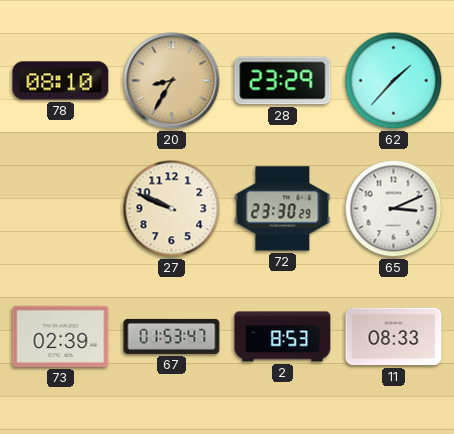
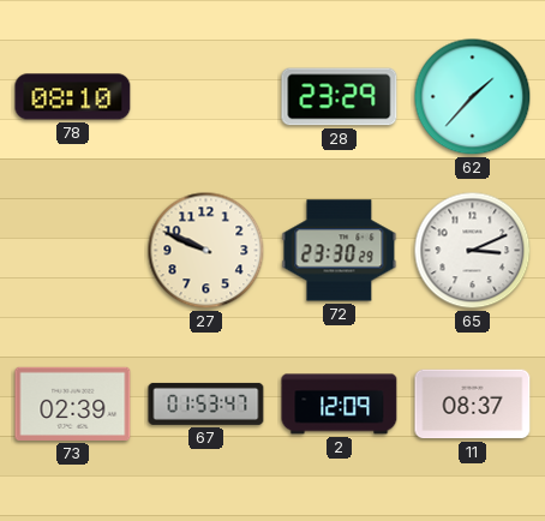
20: 8:35 -> none (172, 81)
2: 8:53 -> 12:09 (340, 405)
11: 08:33 -> 08:37 (473, 405)
